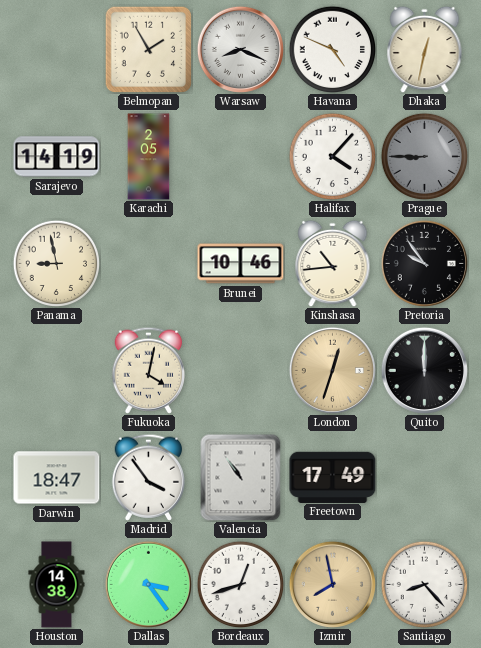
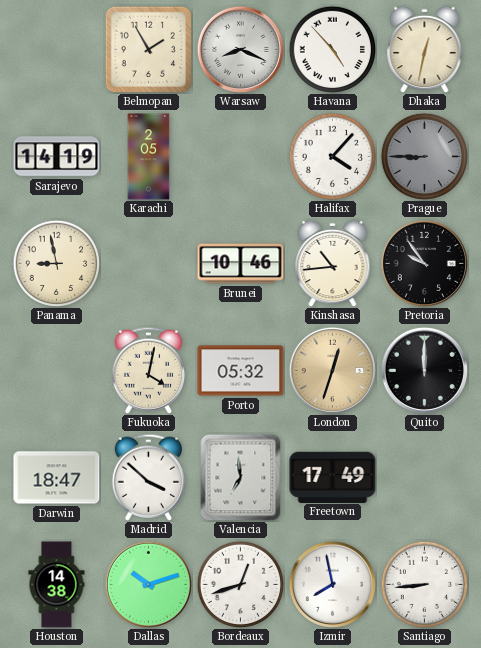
Havana: 4:49 -> 4:53 (332, 49)
Porto: none -> 05:32 (241, 371)
Madrid: 3:54 -> 3:52 (148, 477)
Valencia: 10:54 -> 6:59 (241, 477)
Dallas: 3:24 -> 10:12 (148, 584)
Izmir dial: champagne -> white (332, 584)
Santiago: 8:23 -> 8:44 (424, 584)
